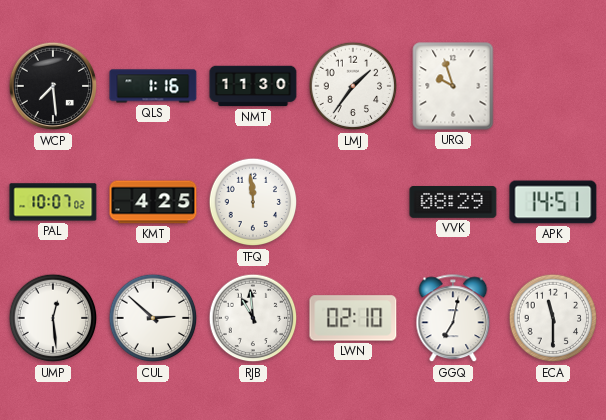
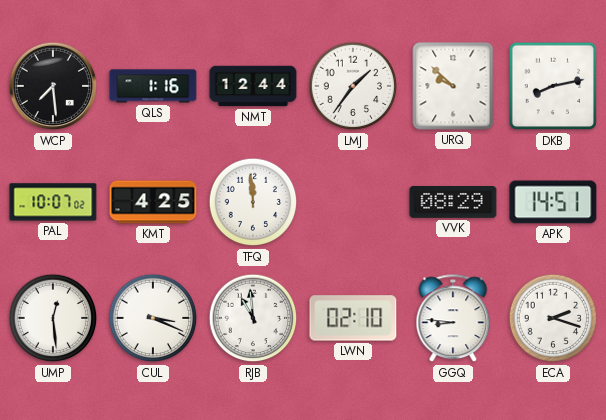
NMT: 11:30 -> 12:44 (253, 86)
URQ: 9:57 -> 9:52 (453, 86)
DKB: none -> 8:13 (553, 86)
CUL: 2:52 -> 3:19 (153, 318)
GGQ: 7:02 -> 8:46 (453, 319)
ECA: 11:30 -> 2:18 (553, 318)
